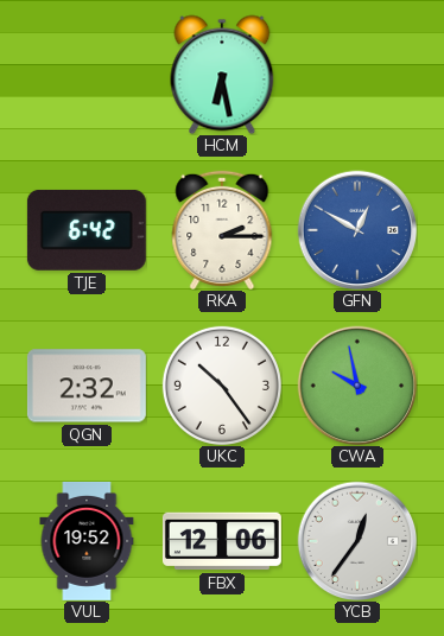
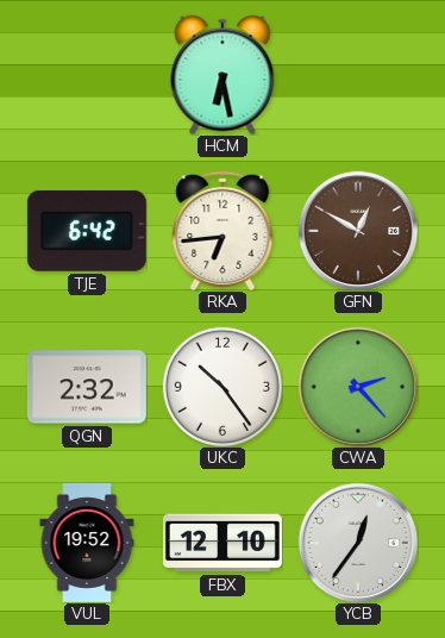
RKA: 2:15 -> 6:44 (223, 231)
GFN dial: blue -> brown (358, 231)
CWA: 9:58 -> 2:23 (358, 387)
FBX: 12:06 -> 12:10 (223, 543)
